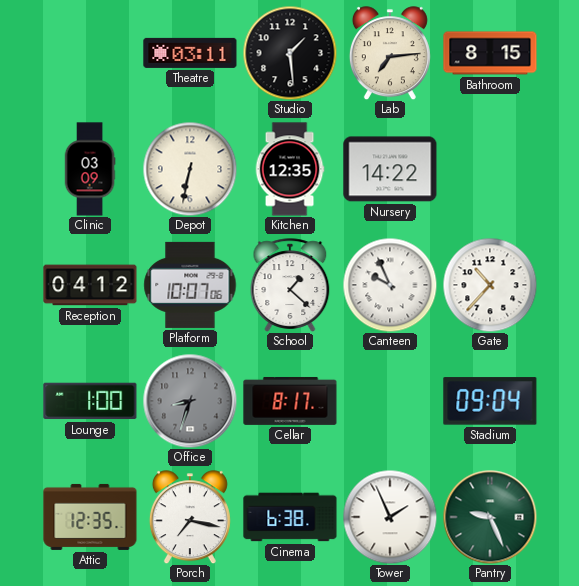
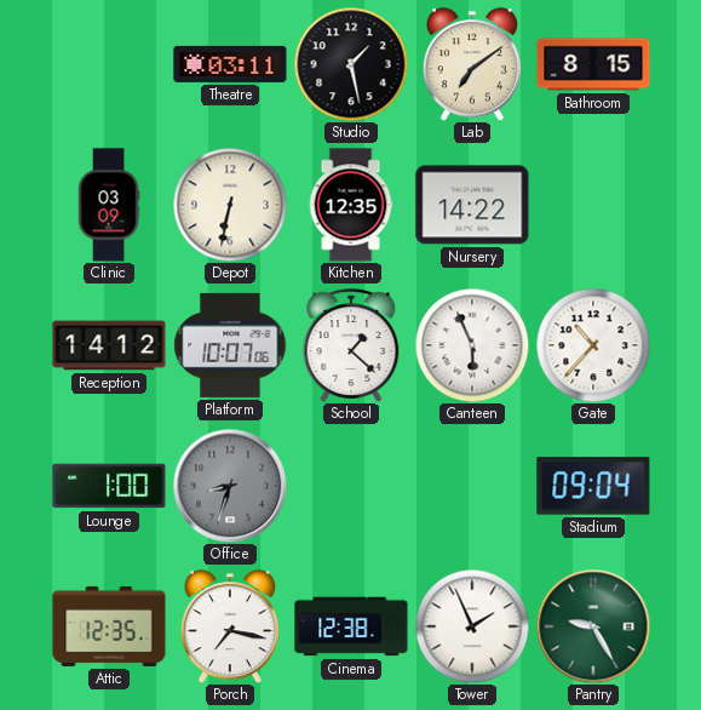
Studio: 1:29 -> 1:28 (351, 64)
Lab: 7:14 -> 7:09 (472, 64)
Reception: 04:12 -> 14:12 (109, 345)
Canteen: 9:56 -> 5:56 (472, 345)
Cellar: 8:17 -> none (290, 401)
Cinema: 6:38 -> 12:38 (351, 626)
Pantry: 9:26 -> 9:25 (593, 626)
